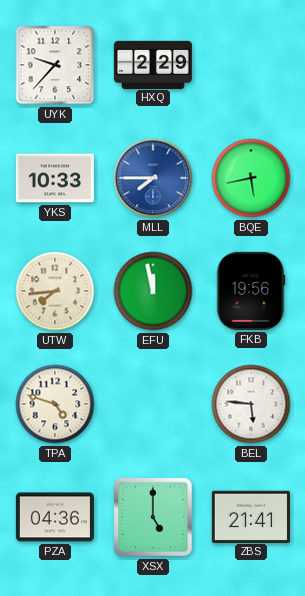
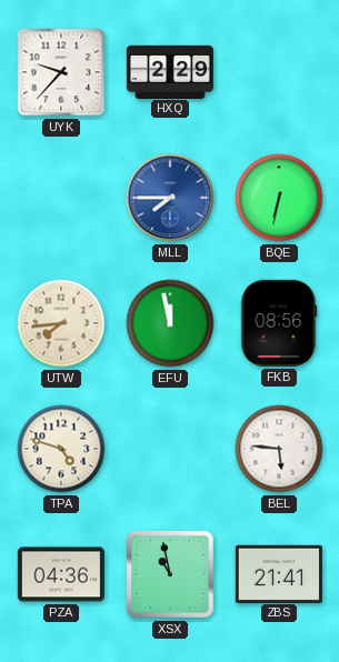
YKS: 10:33 -> none (55, 178)
BQE: 5:43 -> 6:32 (279, 198)
FKB: 19:56 -> 08:56 (279, 323)
XSX: 5:00 -> 10:58 (170, 574)
